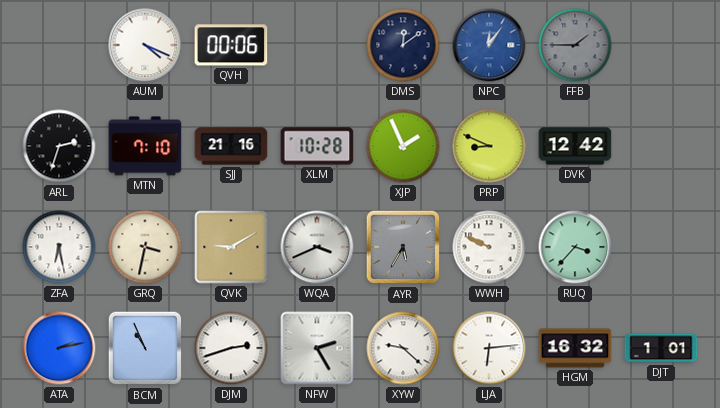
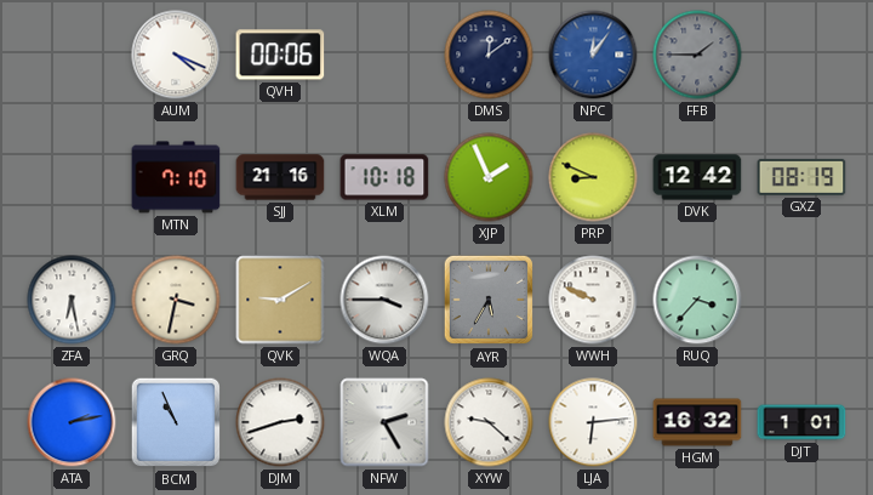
ARL: 2:33 -> none (59, 146)
XLM: 10:28 -> 10:18 (384, 177)
GXZ: none -> 08:19 (801, 177)
WQA: 3:41 -> 3:45 (384, 300)
